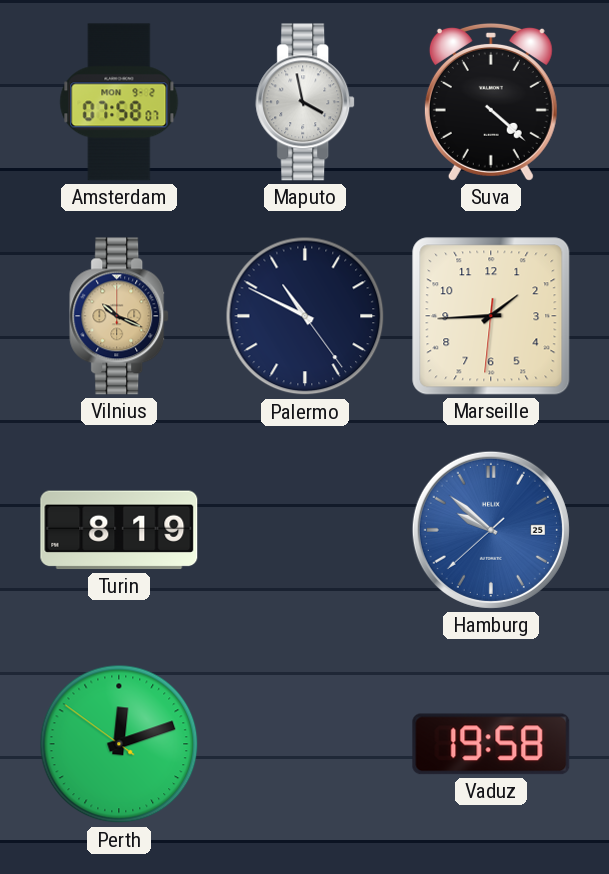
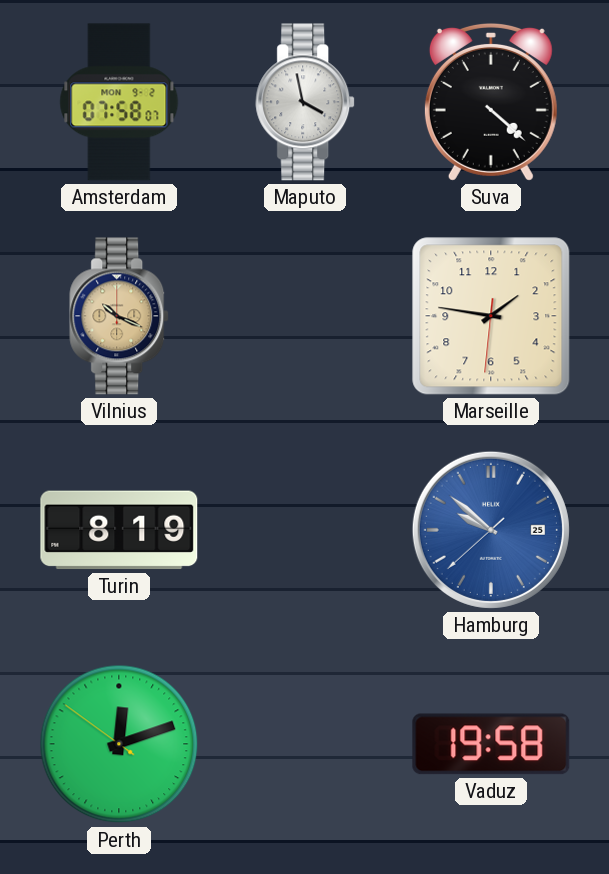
Palermo: 10:49 -> none (305, 316)
Marseille: 1:44 -> 1:46 (491, 316)
